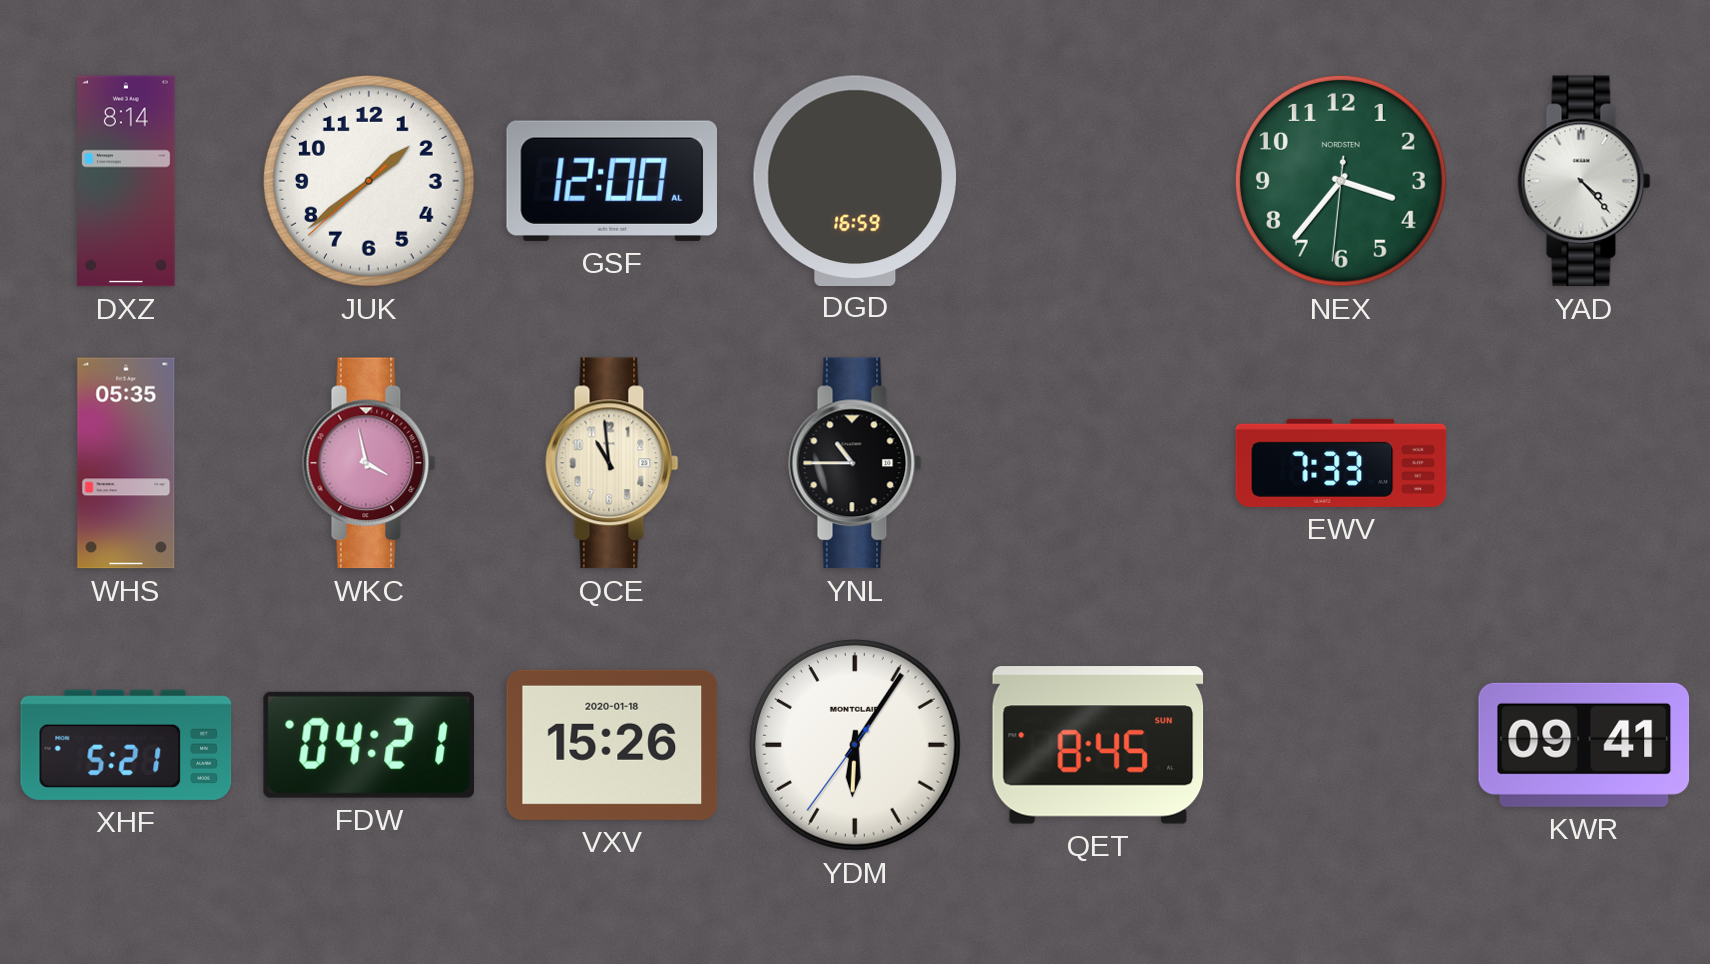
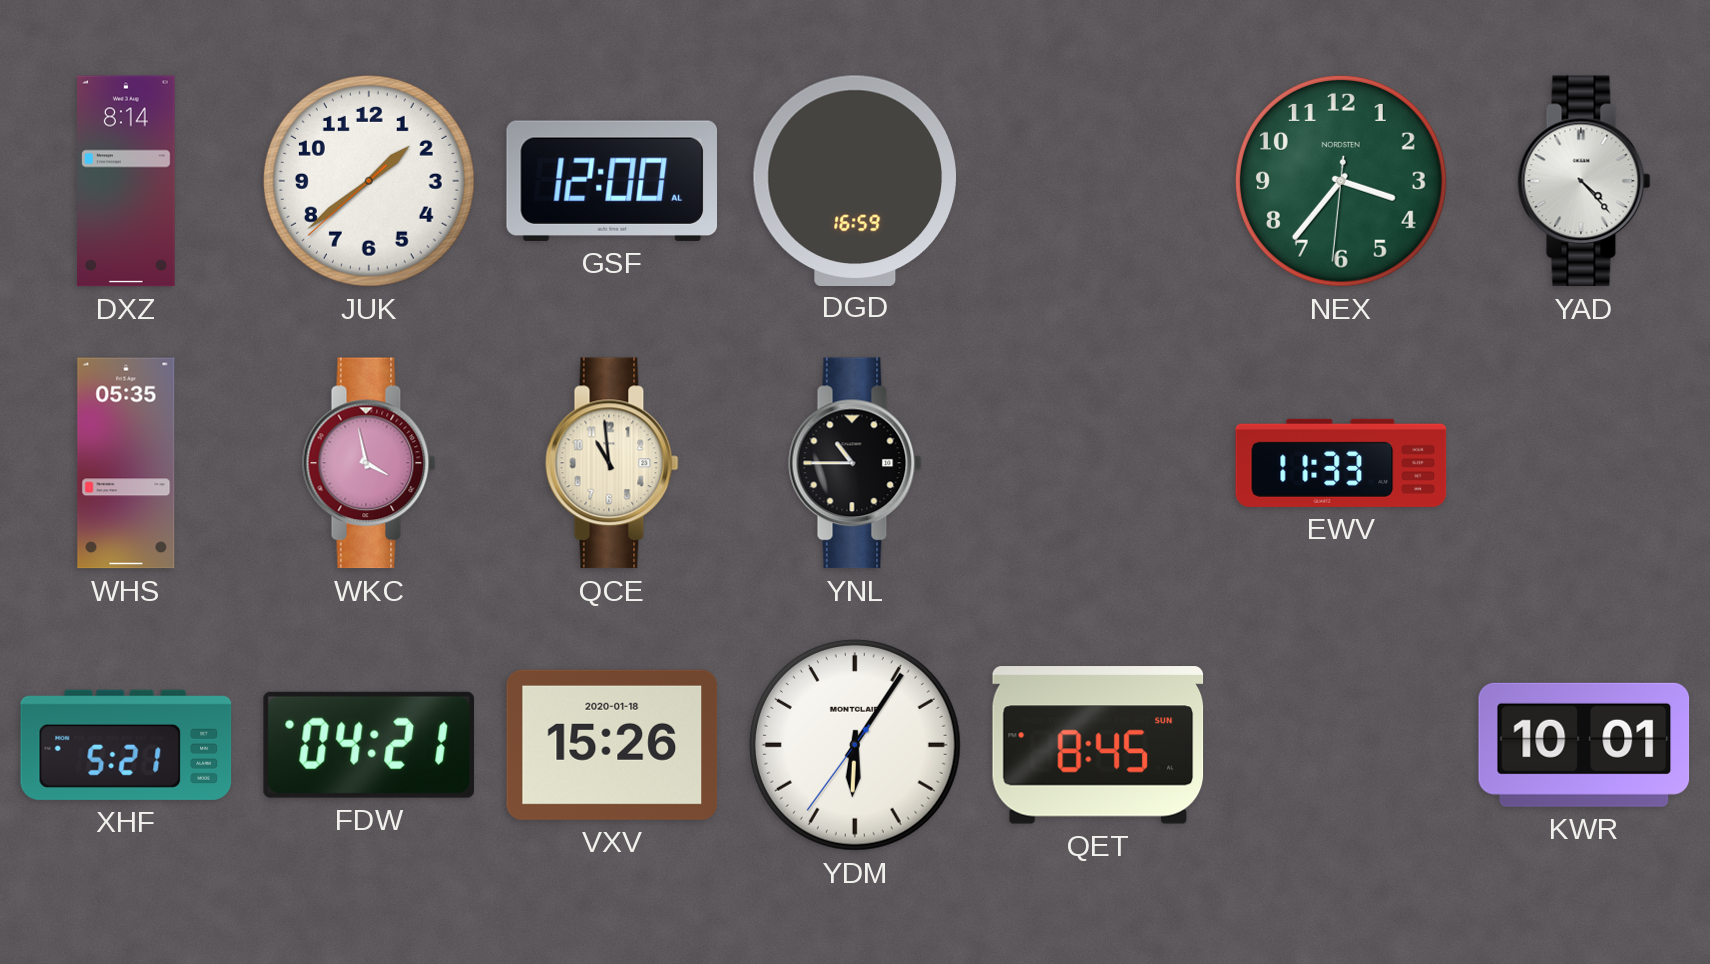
EWV: 7:33 -> 11:33 (1341, 463)
KWR: 09:41 -> 10:01 (1584, 745)
